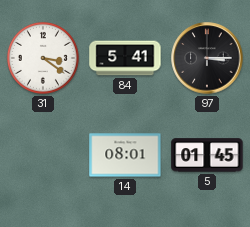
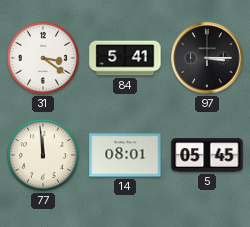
77: none -> 11:59 (43, 155)
5: 01:45 -> 05:45 (207, 155)
